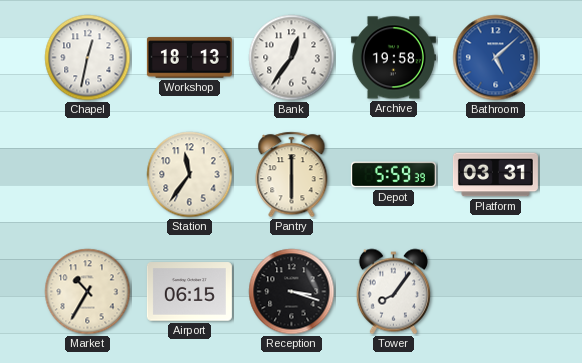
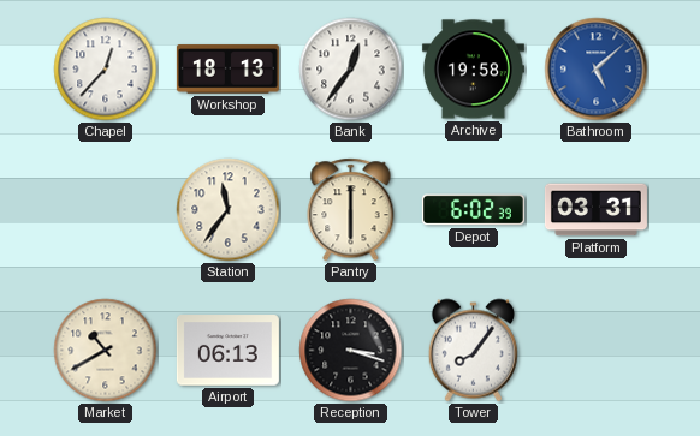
Chapel: 12:32 -> 12:37 (106, 70)
Depot: 5:59 -> 6:02 (473, 210)
Market: 10:35 -> 10:40 (106, 351)
Airport: 06:15 -> 06:13 (227, 351)
